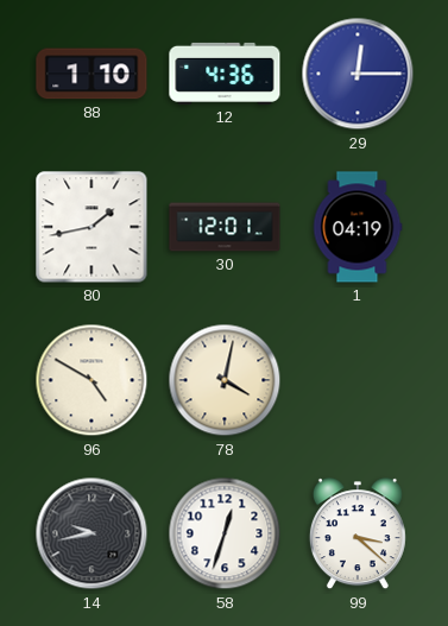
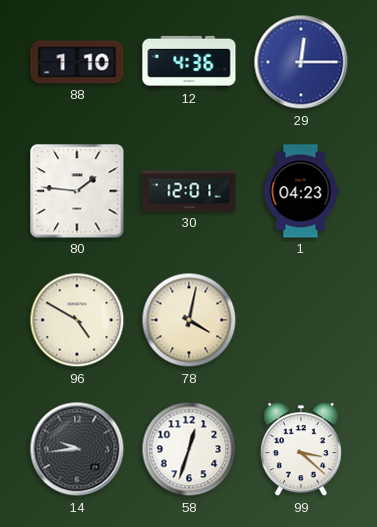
80: 1:43 -> 1:46 (77, 191)
1: 04:19 -> 04:23 (301, 191)
14: 9:43 -> 9:44 (77, 449)
